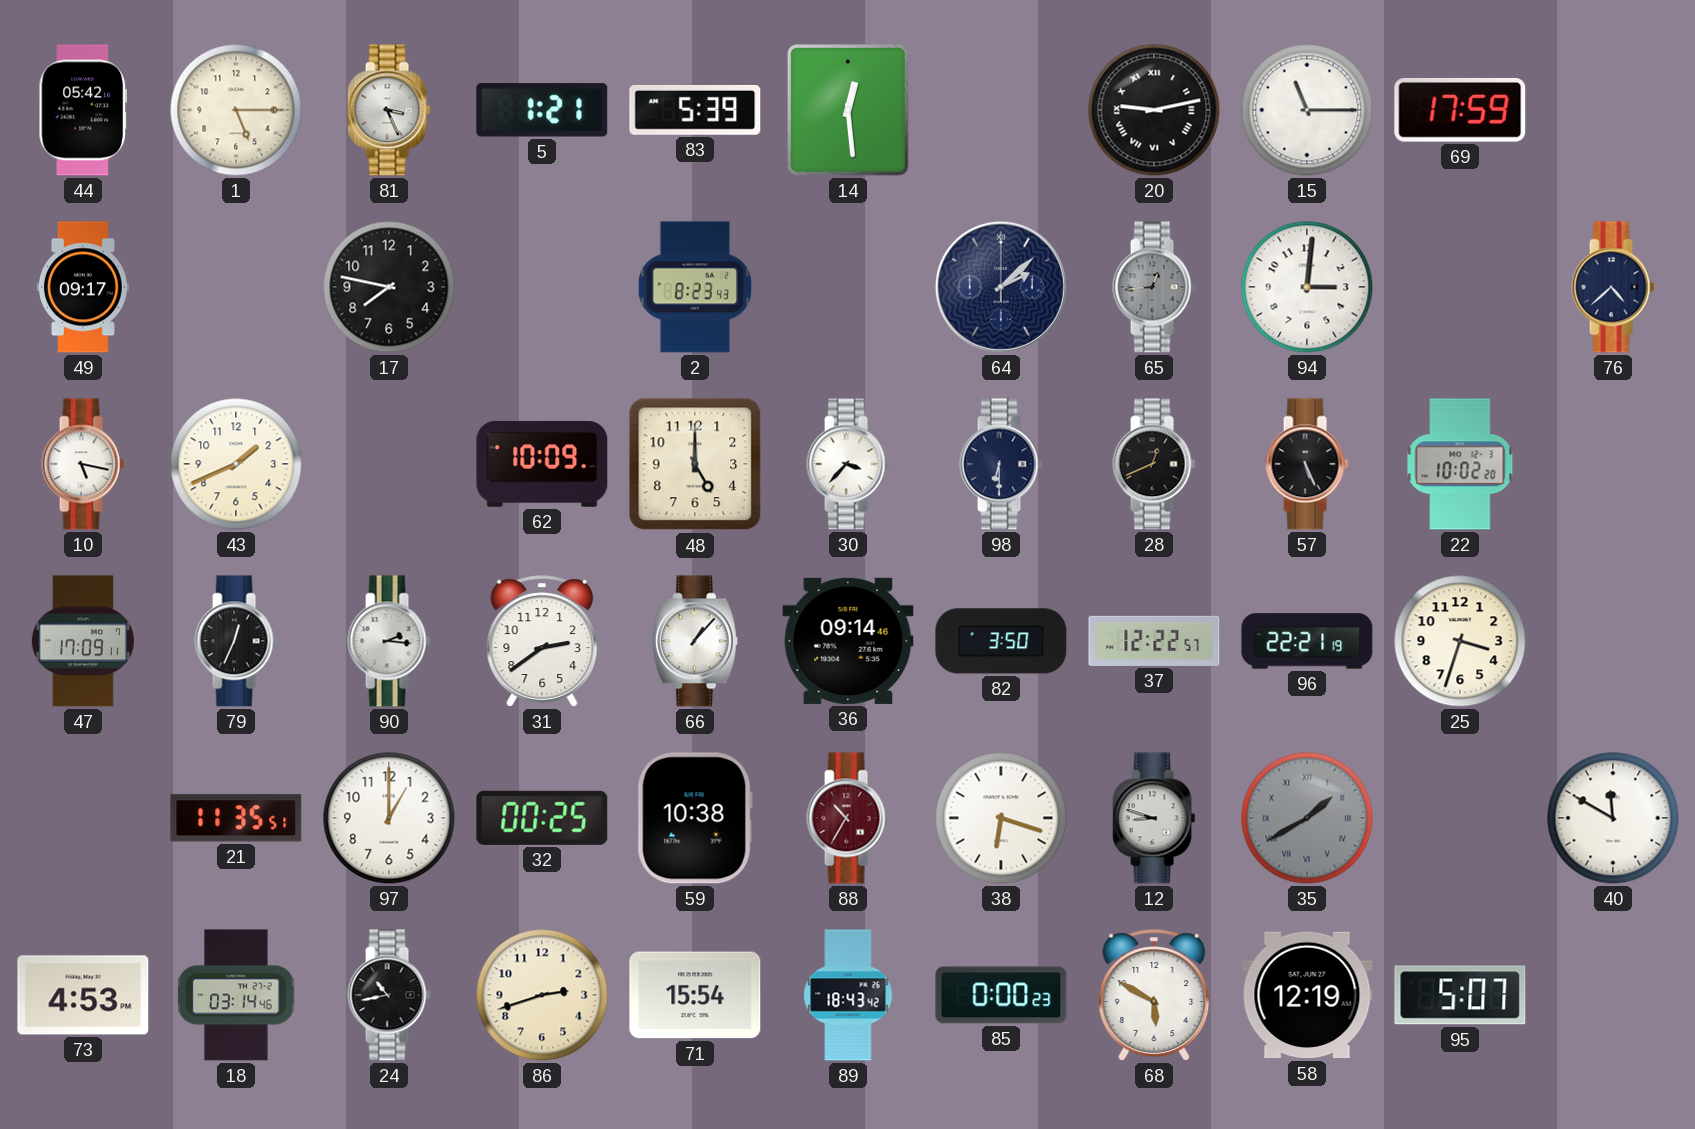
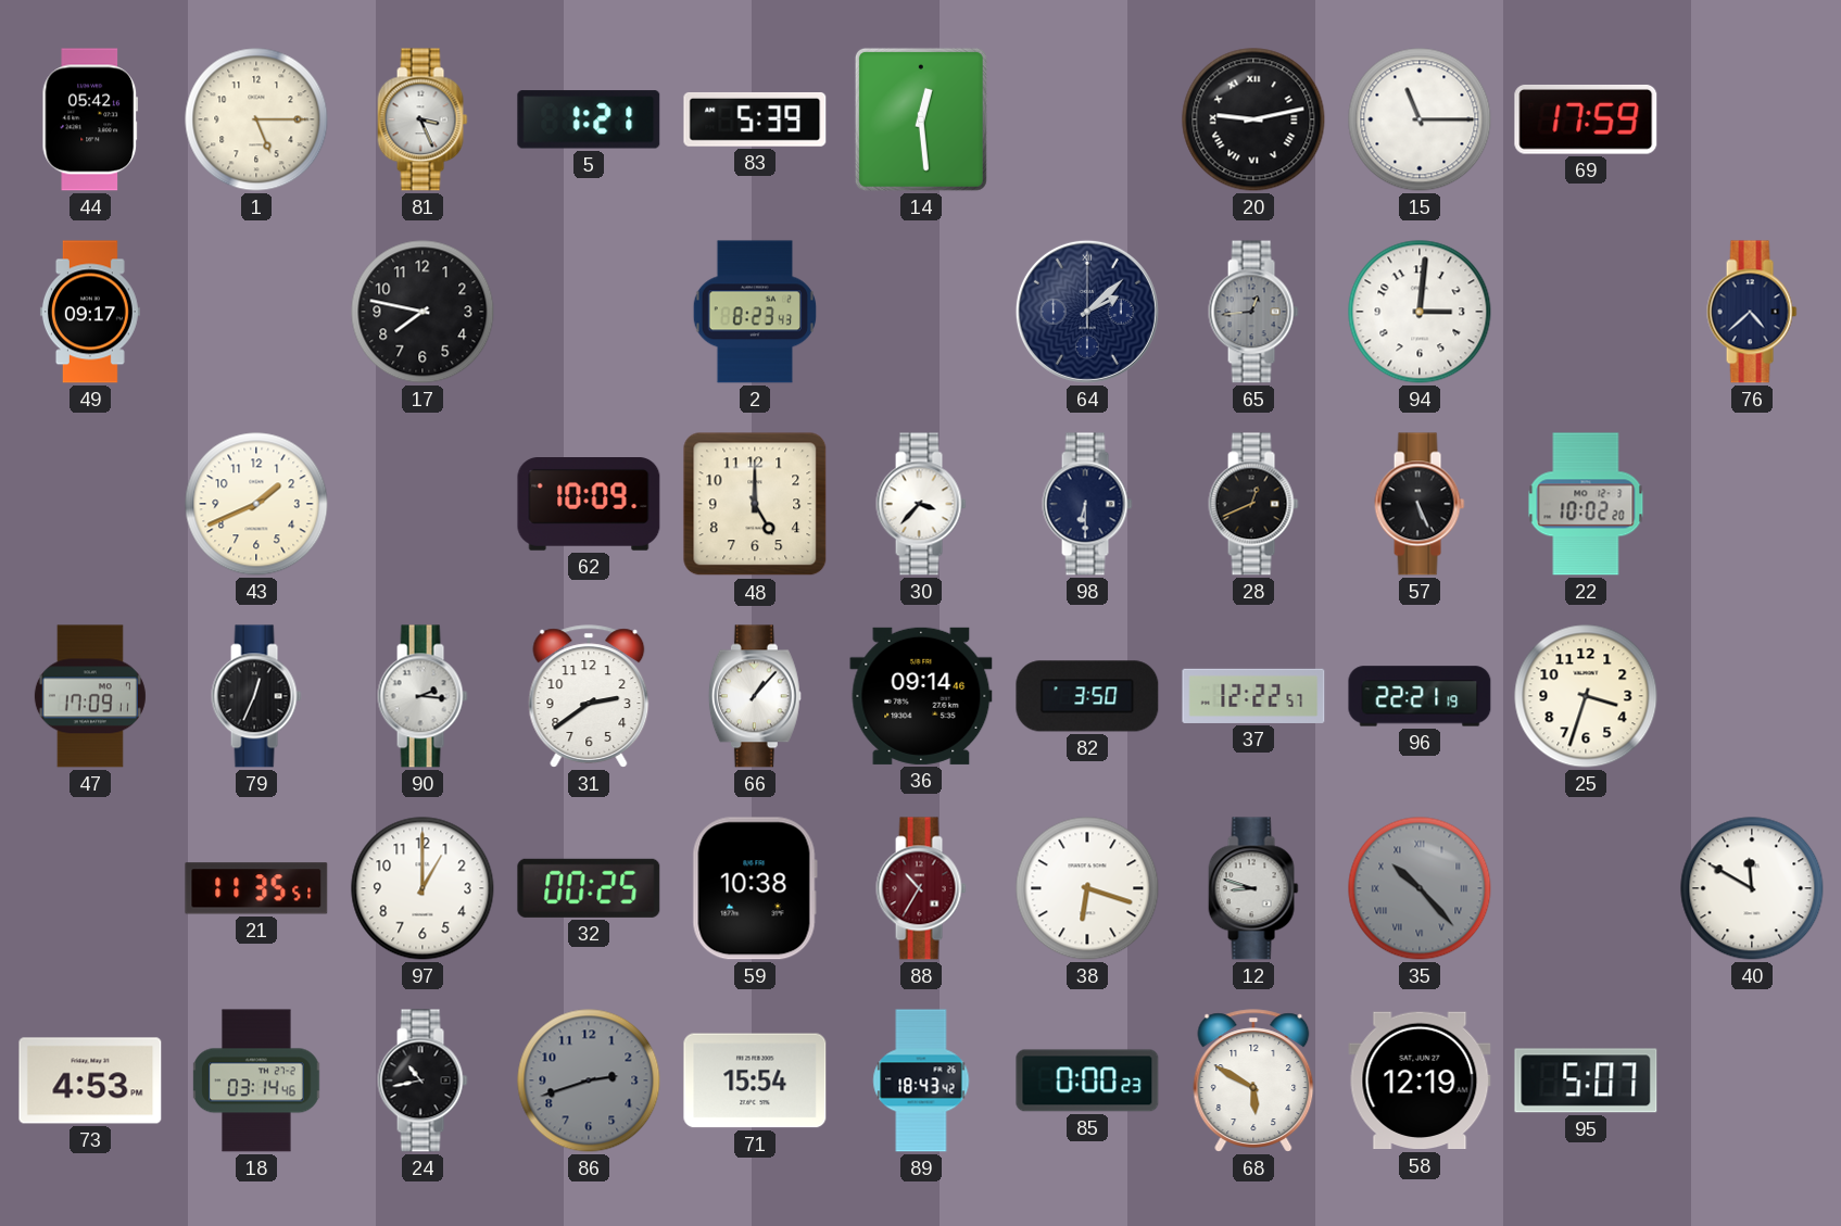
10: 5:17 -> none (83, 464)
35: 1:40 -> 10:23 (1420, 888)
86 dial: cream -> grey (589, 1080)
